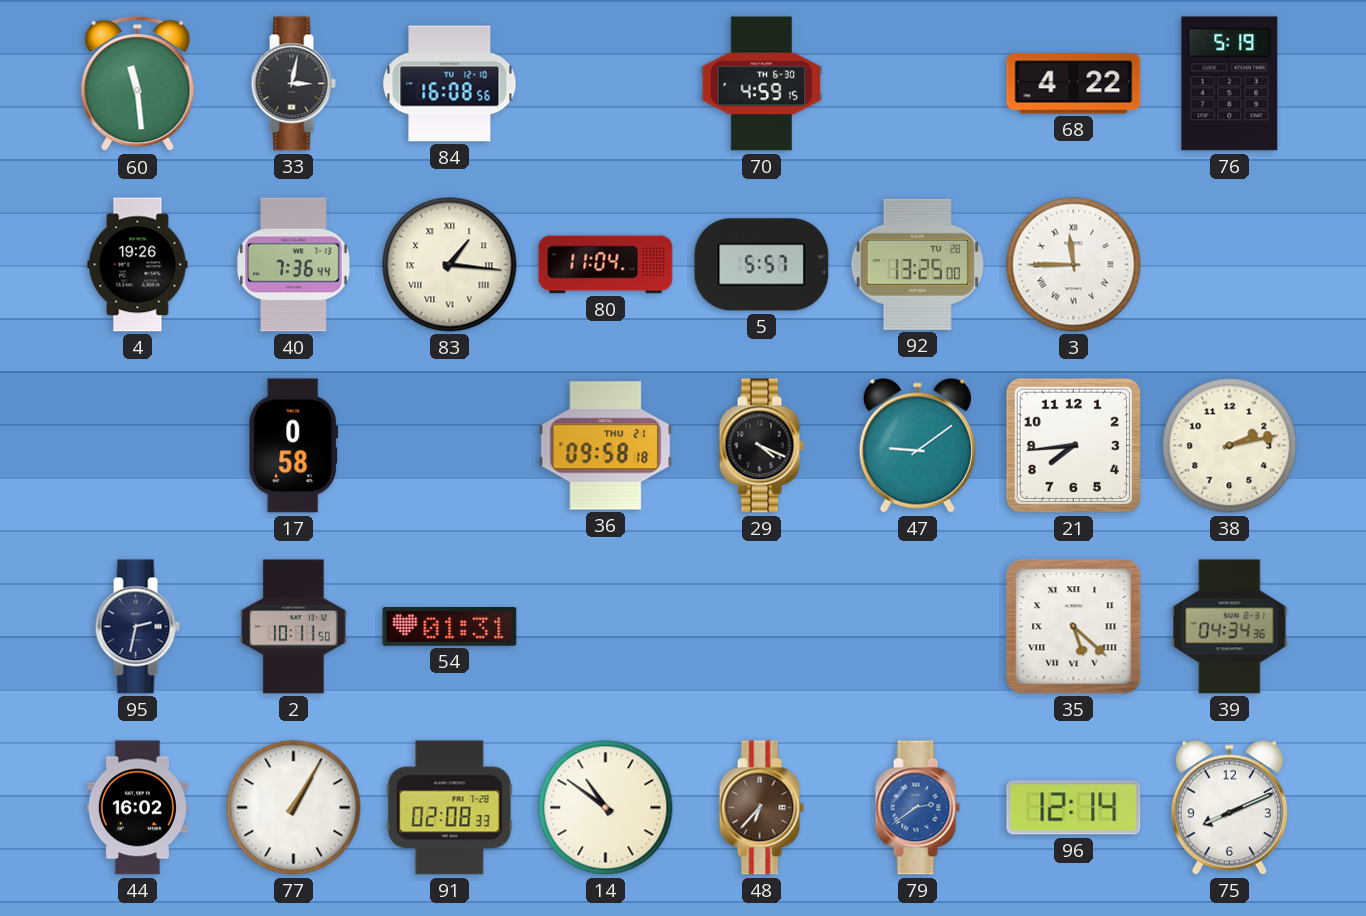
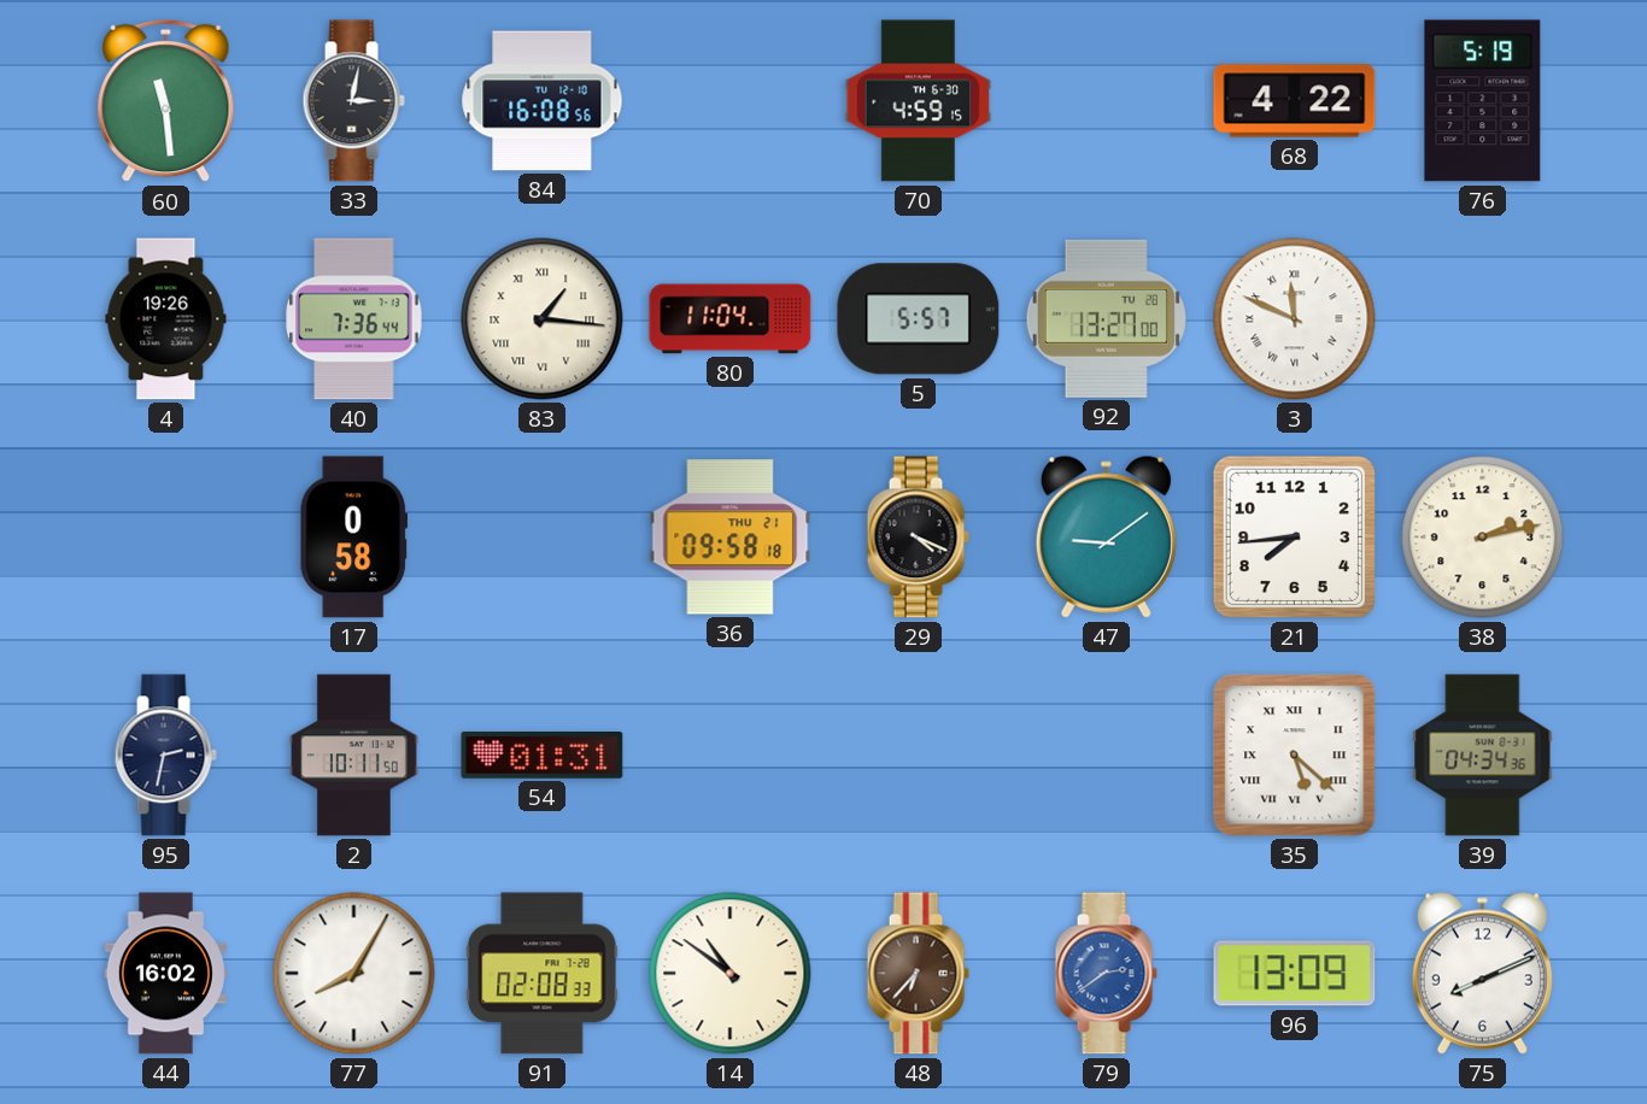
92: 13:25 -> 13:27 (1106, 318)
3: 11:45 -> 11:49 (1295, 319)
77: 1:05 -> 8:05 (354, 974)
96: 12:14 -> 13:09 (1295, 974)
